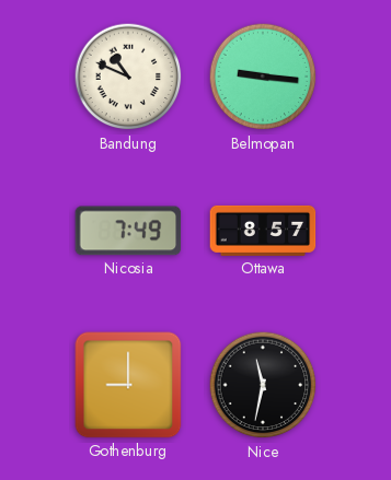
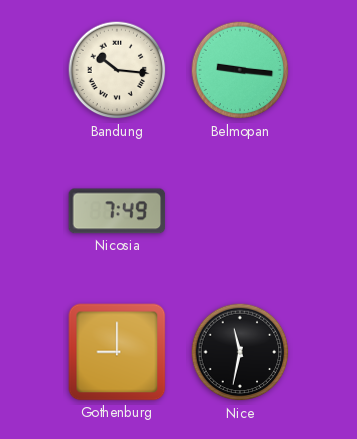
Bandung: 10:49 -> 10:16 (117, 70)
Ottawa: 8:57 -> none (263, 231)
